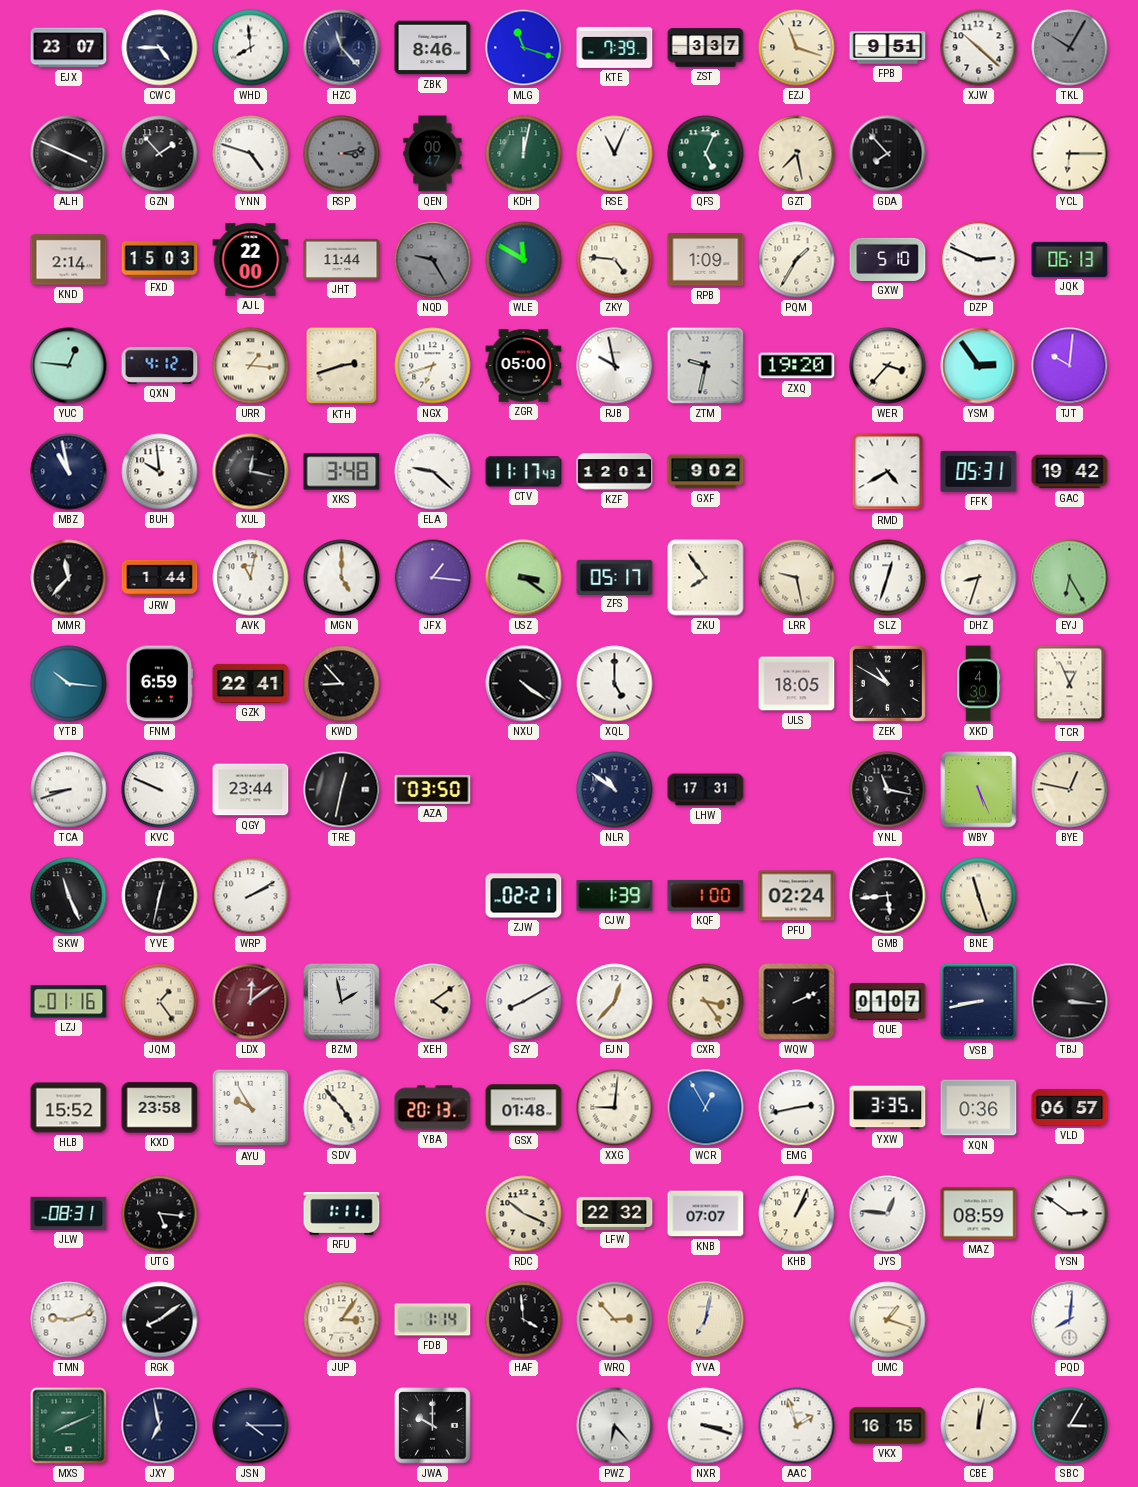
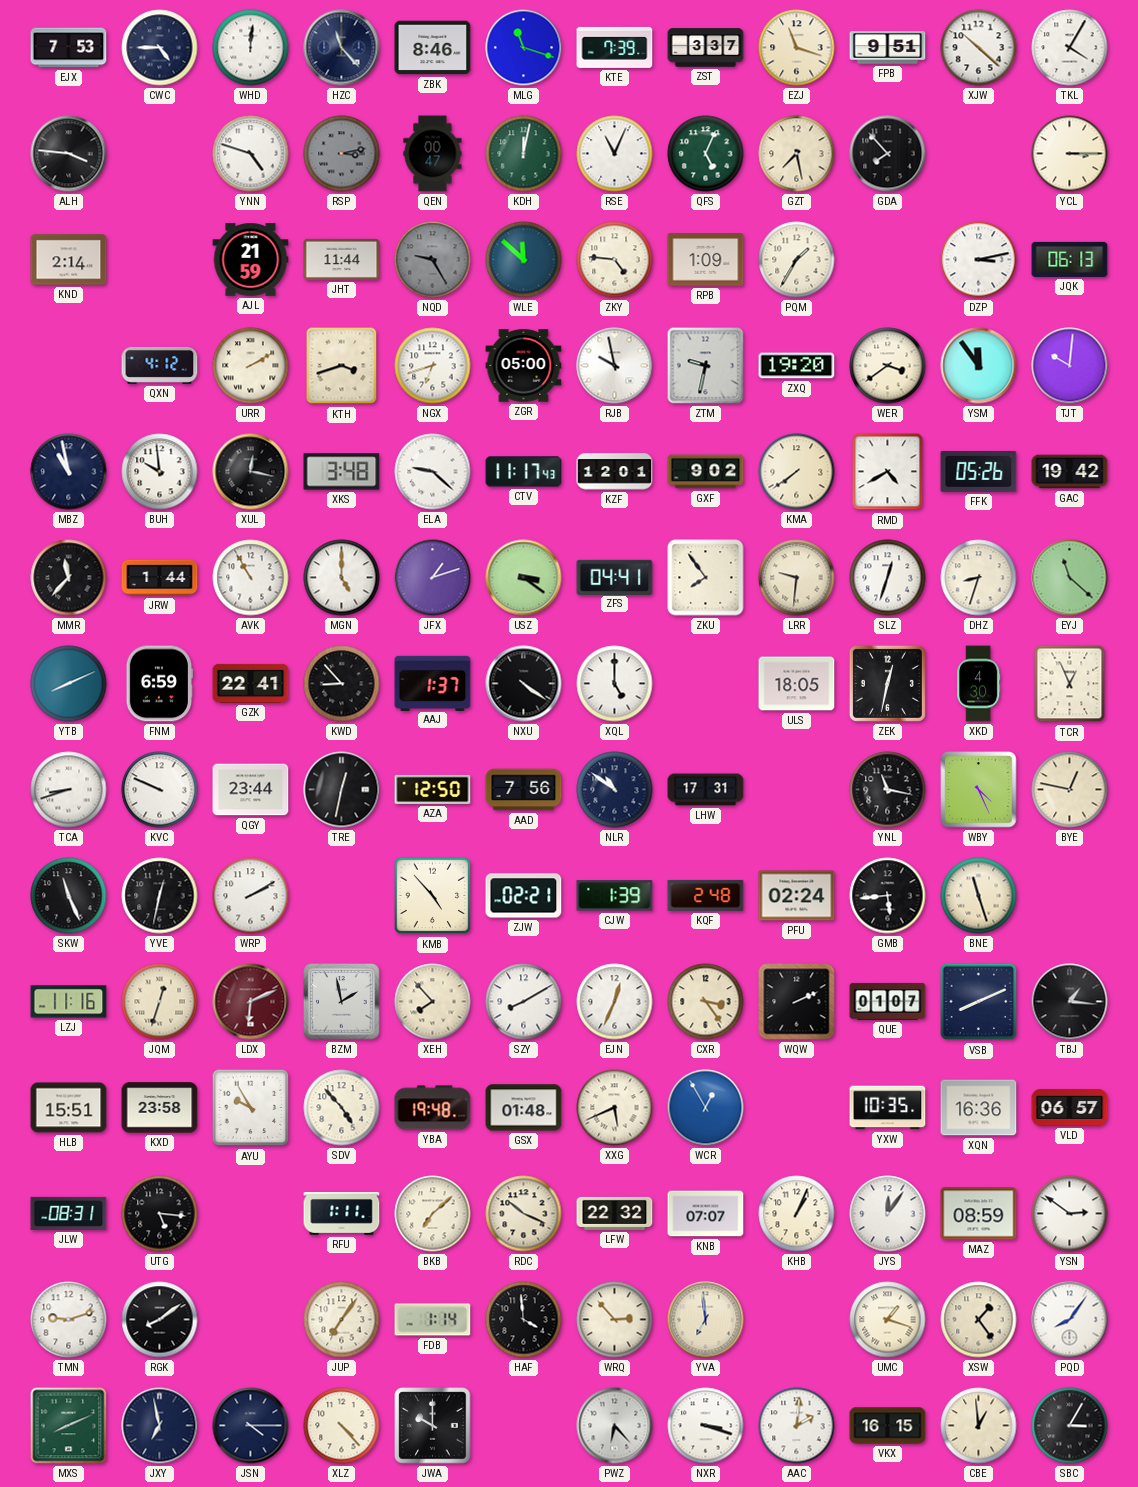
EJX: 23:07 -> 7:53 (69, 48)
WHD: 7:59 -> 12:01 (251, 48)
TKL: 10:05 -> 4:05 (1070, 48)
TKL dial: grey -> white (1070, 48)
ALH: 3:49 -> 3:46 (69, 154)
GZN: 1:53 -> none (160, 154)
YCL: 6:15 -> 3:15 (1070, 154)
FXD: 15:03 -> none (160, 260)
AJL: 22:00 -> 21:59 (251, 260)
WLE: 11:50 -> 11:52 (524, 260)
GXW: 5:10 -> none (888, 259)
DZP: 2:49 -> 3:13 (979, 260)
YUC: 12:46 -> none (69, 366)
URR: 1:16 -> 2:10 (251, 366)
KTH: 2:42 -> 3:42 (342, 366)
WER: 3:37 -> 3:39 (888, 366)
YSM: 2:54 -> 11:54 (979, 366)
KMA: none -> 7:39 (797, 472)
FFK: 05:31 -> 05:26 (979, 471)
AVK: 11:02 -> 10:55 (251, 578)
JFX: 1:16 -> 1:12 (433, 578)
ZFS: 05:17 -> 04:41 (615, 577)
LRR: 9:28 -> 9:31 (797, 578)
EYJ: 6:25 -> 11:22 (1070, 578)
YTB: 10:16 -> 8:11 (69, 684)
AAJ: none -> 1:37 (433, 683)
ZEK: 10:50 -> 12:32 (887, 683)
AZA: 03:50 -> 12:50 (433, 789)
AAD: none -> 7:56 (524, 790)
WBY: 5:26 -> 4:26 (979, 790)
KMB: none -> 4:53 (433, 896)
KQF: 1:00 -> 2:48 (706, 895)
LZJ: 01:16 -> 11:16 (69, 1002)
JQM: 1:24 -> 12:33 (160, 1002)
LDX: 12:09 -> 6:11 (251, 1002)
XEH: 4:09 -> 7:53 (433, 1002)
EJN: 12:37 -> 12:34 (615, 1002)
VSB: 8:43 -> 8:11 (979, 1002)
TBJ: 3:16 -> 1:16 (1070, 1002)
HLB: 15:52 -> 15:51 (69, 1108)
YBA: 20:13 -> 19:48 (433, 1108)
XXG: 9:01 -> 5:41 (615, 1108)
EMG: 2:43 -> none (797, 1108)
YXW: 3:35 -> 10:35 (888, 1108)
XQN: 0:36 -> 16:36 (979, 1108)
BKB: none -> 7:08 (433, 1214)
JYS: 12:46 -> 12:06 (888, 1214)
JUP: 3:06 -> 7:06 (342, 1320)
YVA: 7:02 -> 6:59 (706, 1320)
XSW: none -> 1:24 (979, 1320)
PQD: 8:01 -> 8:06 (1070, 1320)
XLZ: none -> 4:23 (342, 1426)
AAC: 1:57 -> 2:01 (797, 1426)
CBE: 12:02 -> 12:59 (979, 1426)
